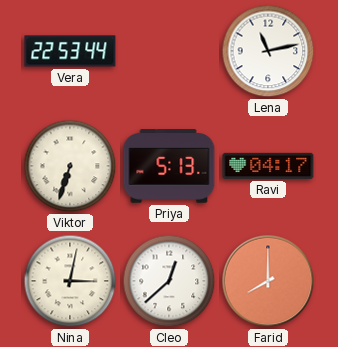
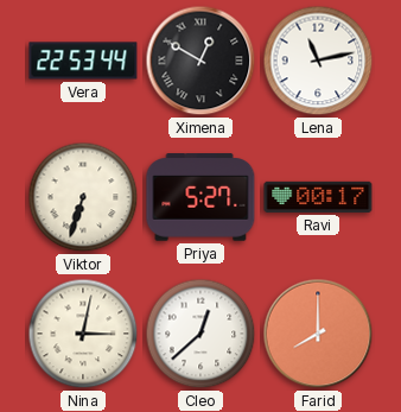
Ximena: none -> 12:50 (200, 61)
Priya: 5:13 -> 5:27 (200, 197)
Ravi: 04:17 -> 00:17 (318, 197)
